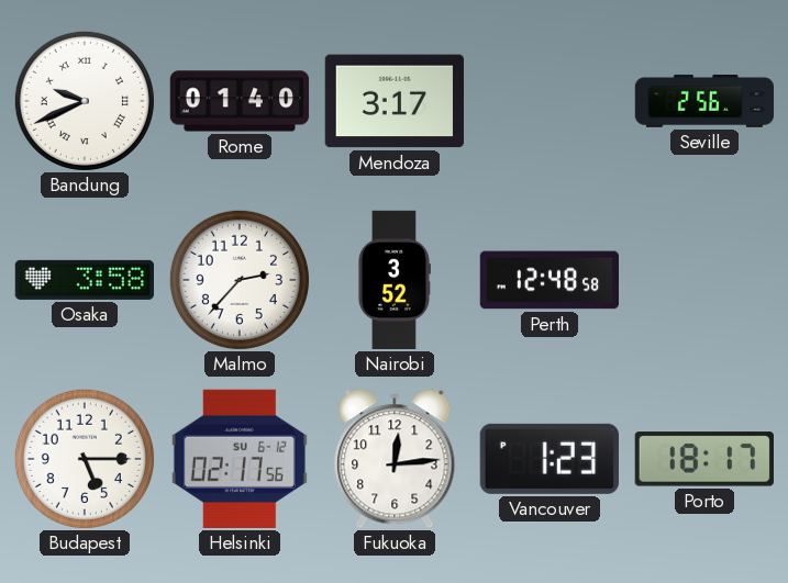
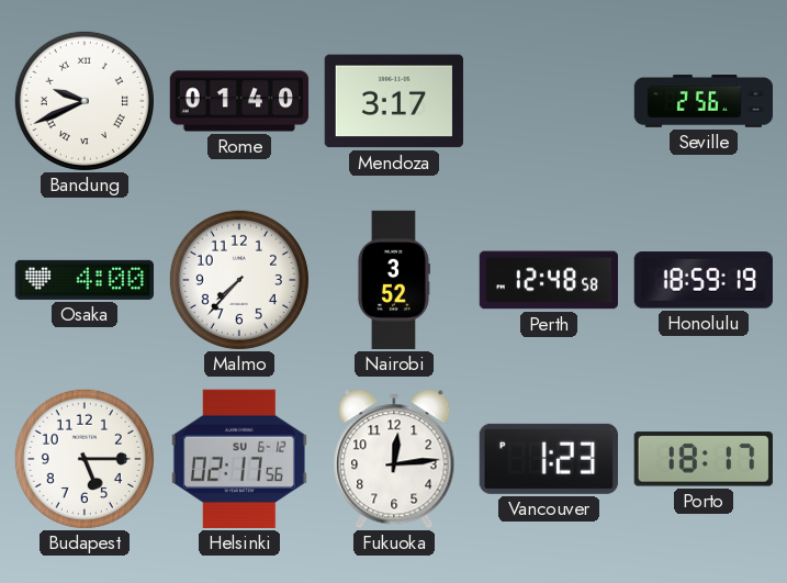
Osaka: 3:58 -> 4:00 (83, 280)
Malmo: 2:37 -> 7:37 (239, 280)
Honolulu: none -> 18:59 (704, 280)
